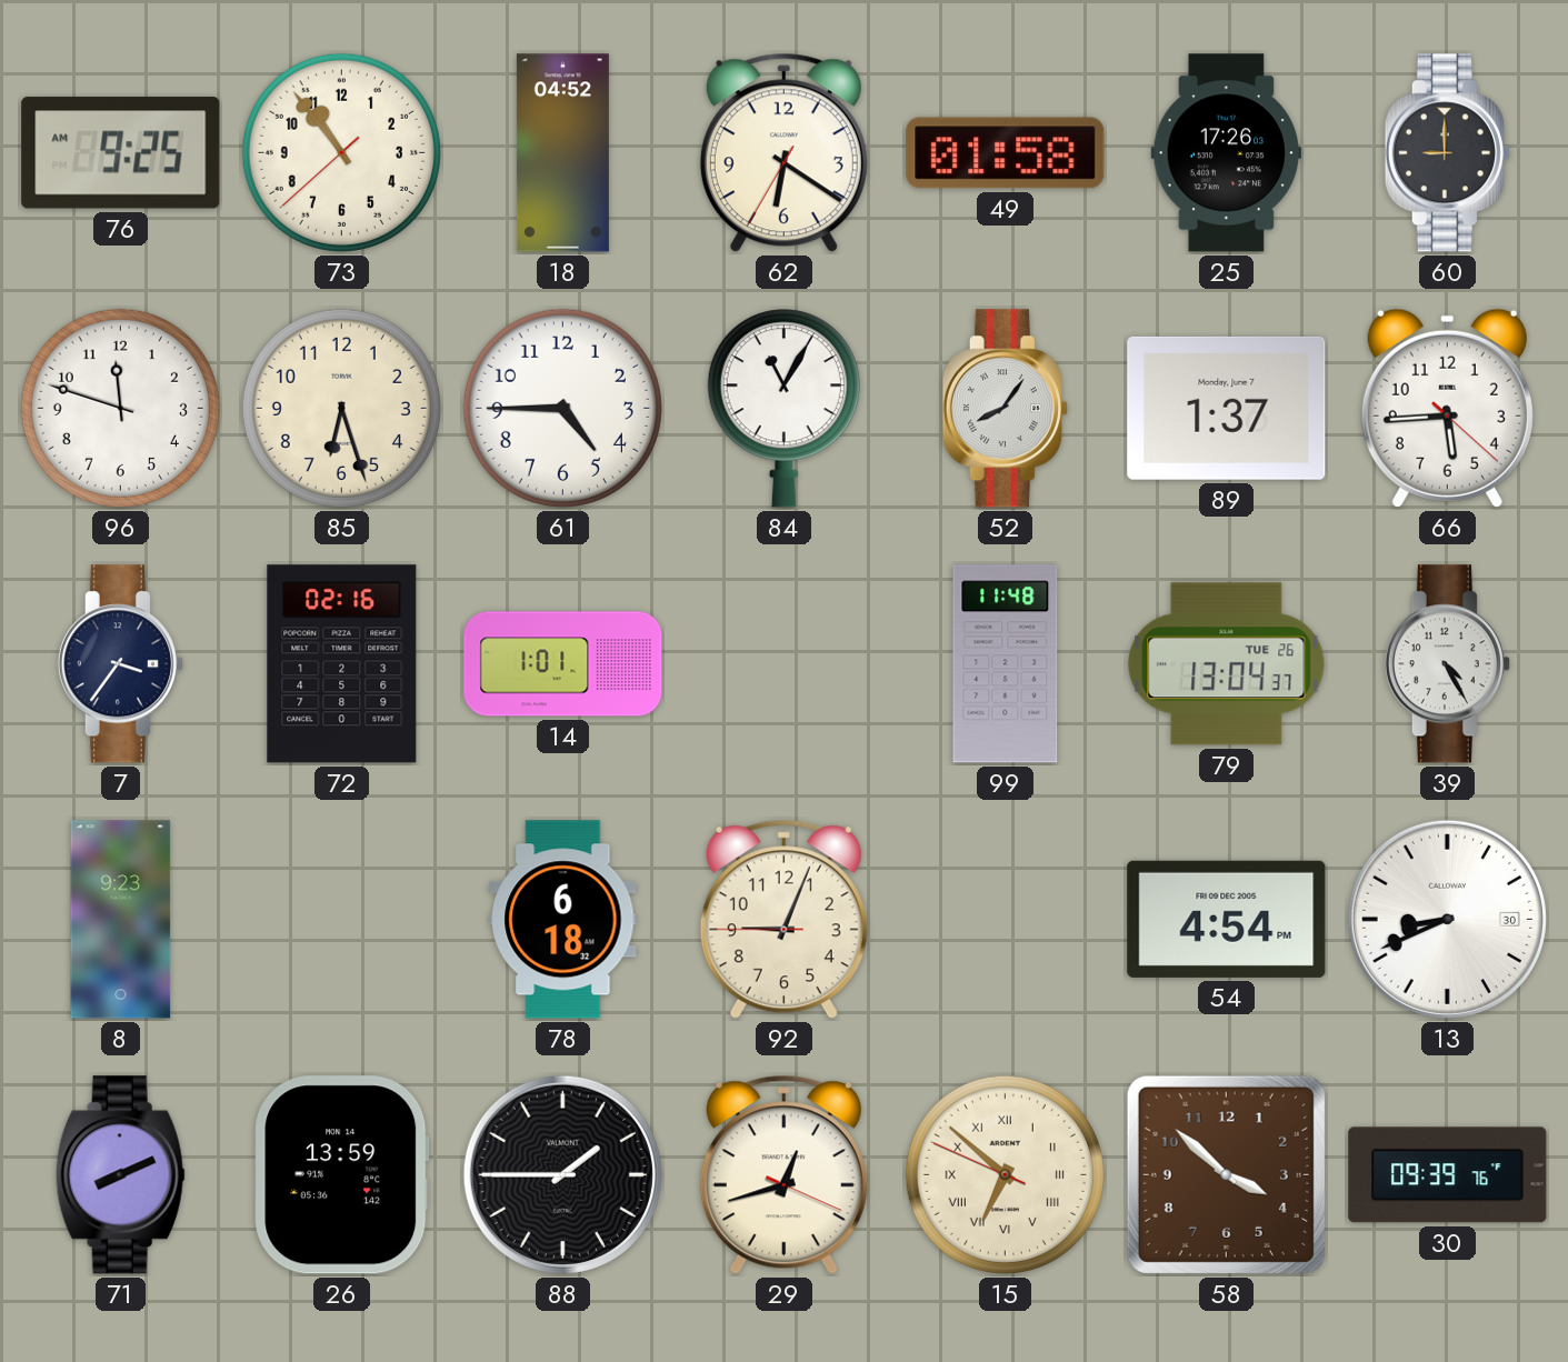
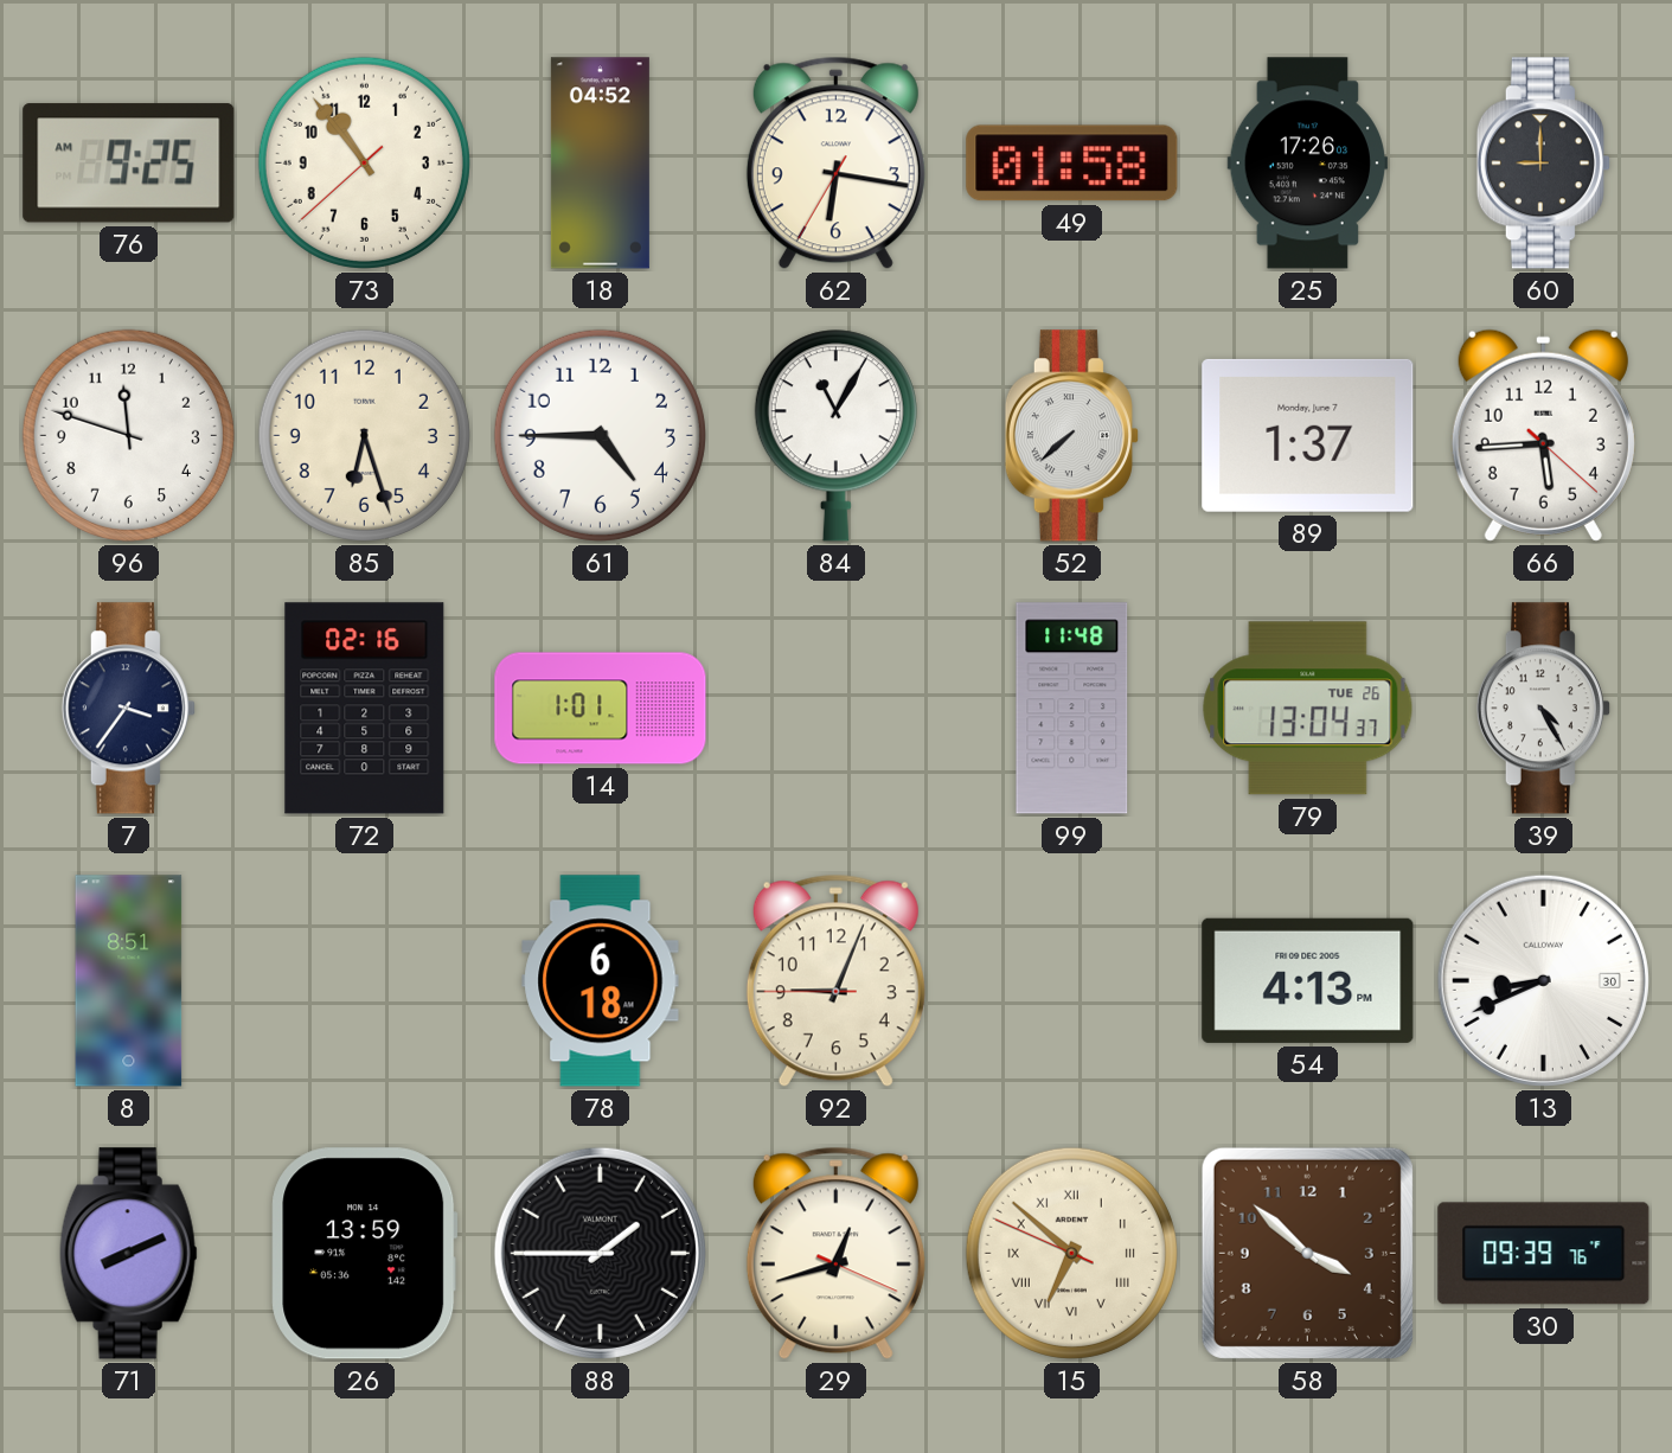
62: 6:20 -> 6:16 (835, 164)
52: 8:06 -> 7:38 (1071, 436)
8: 9:23 -> 8:51 (129, 981)
54: 4:54 -> 4:13 (1308, 980)
